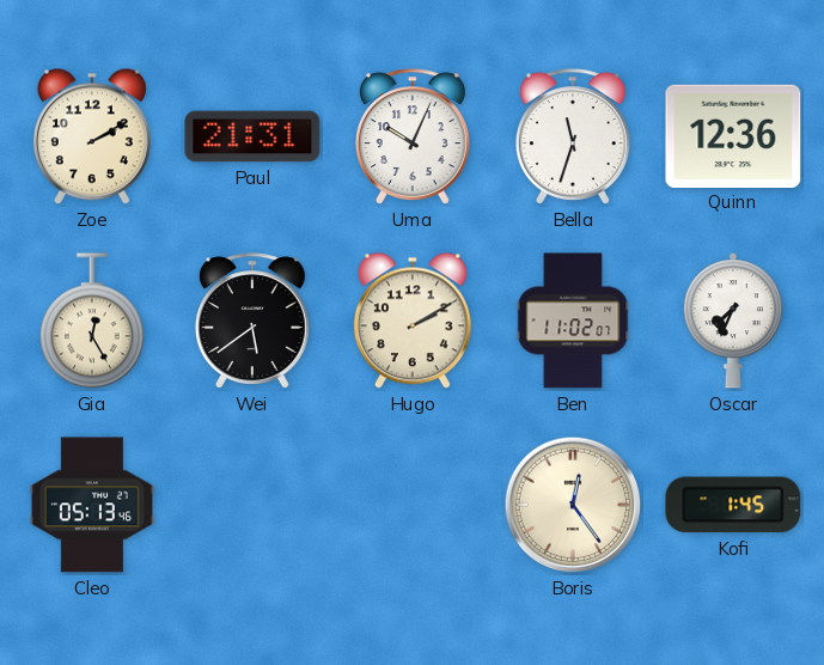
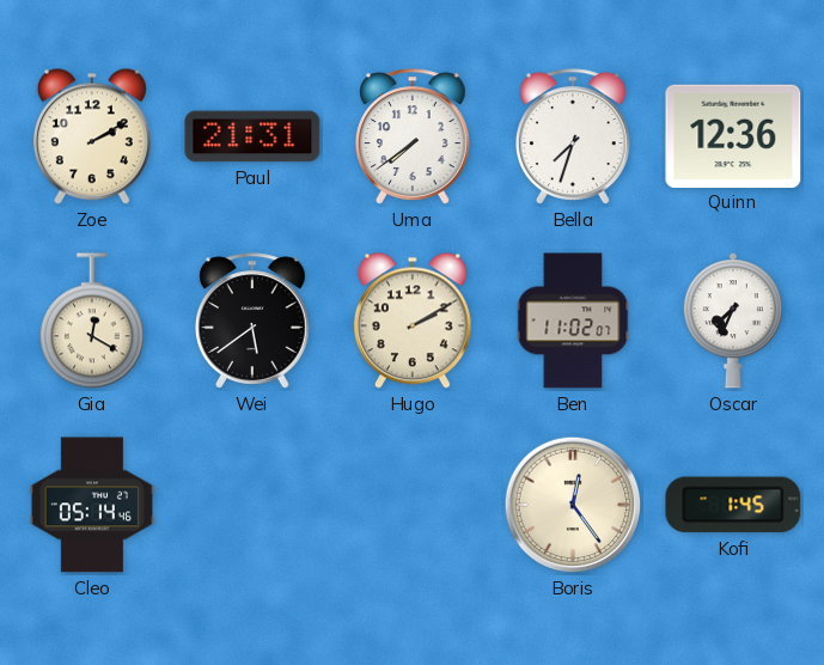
Uma: 10:04 -> 7:39 (413, 136)
Bella: 11:33 -> 7:33 (573, 136)
Gia: 12:25 -> 12:20 (92, 321)
Cleo: 05:13 -> 05:14 (92, 505)
